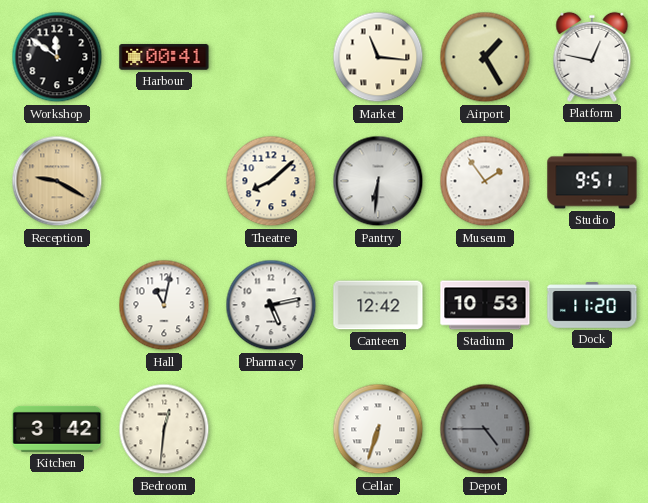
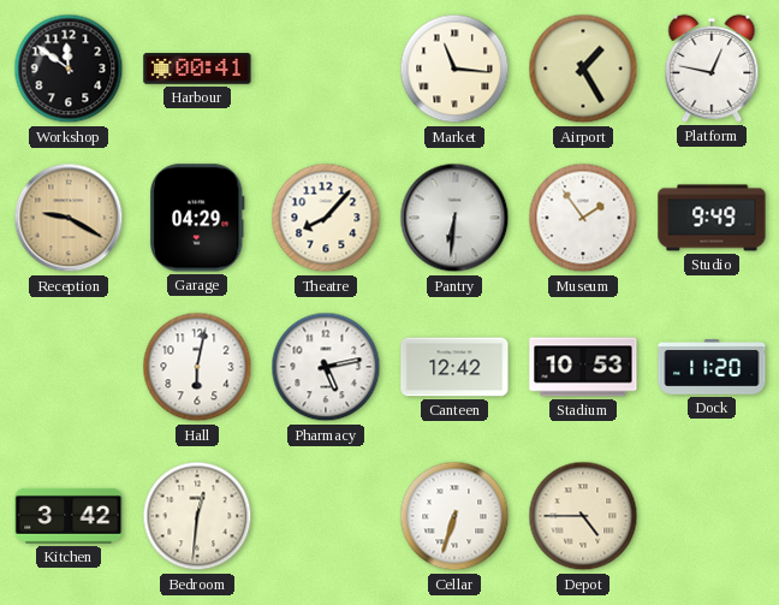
Garage: none -> 04:29 (198, 218)
Theatre: 8:08 -> 8:07 (326, 218)
Studio: 9:51 -> 9:49 (712, 218)
Hall: 11:02 -> 6:02 (197, 367)
Depot dial: grey -> cream (583, 516)
